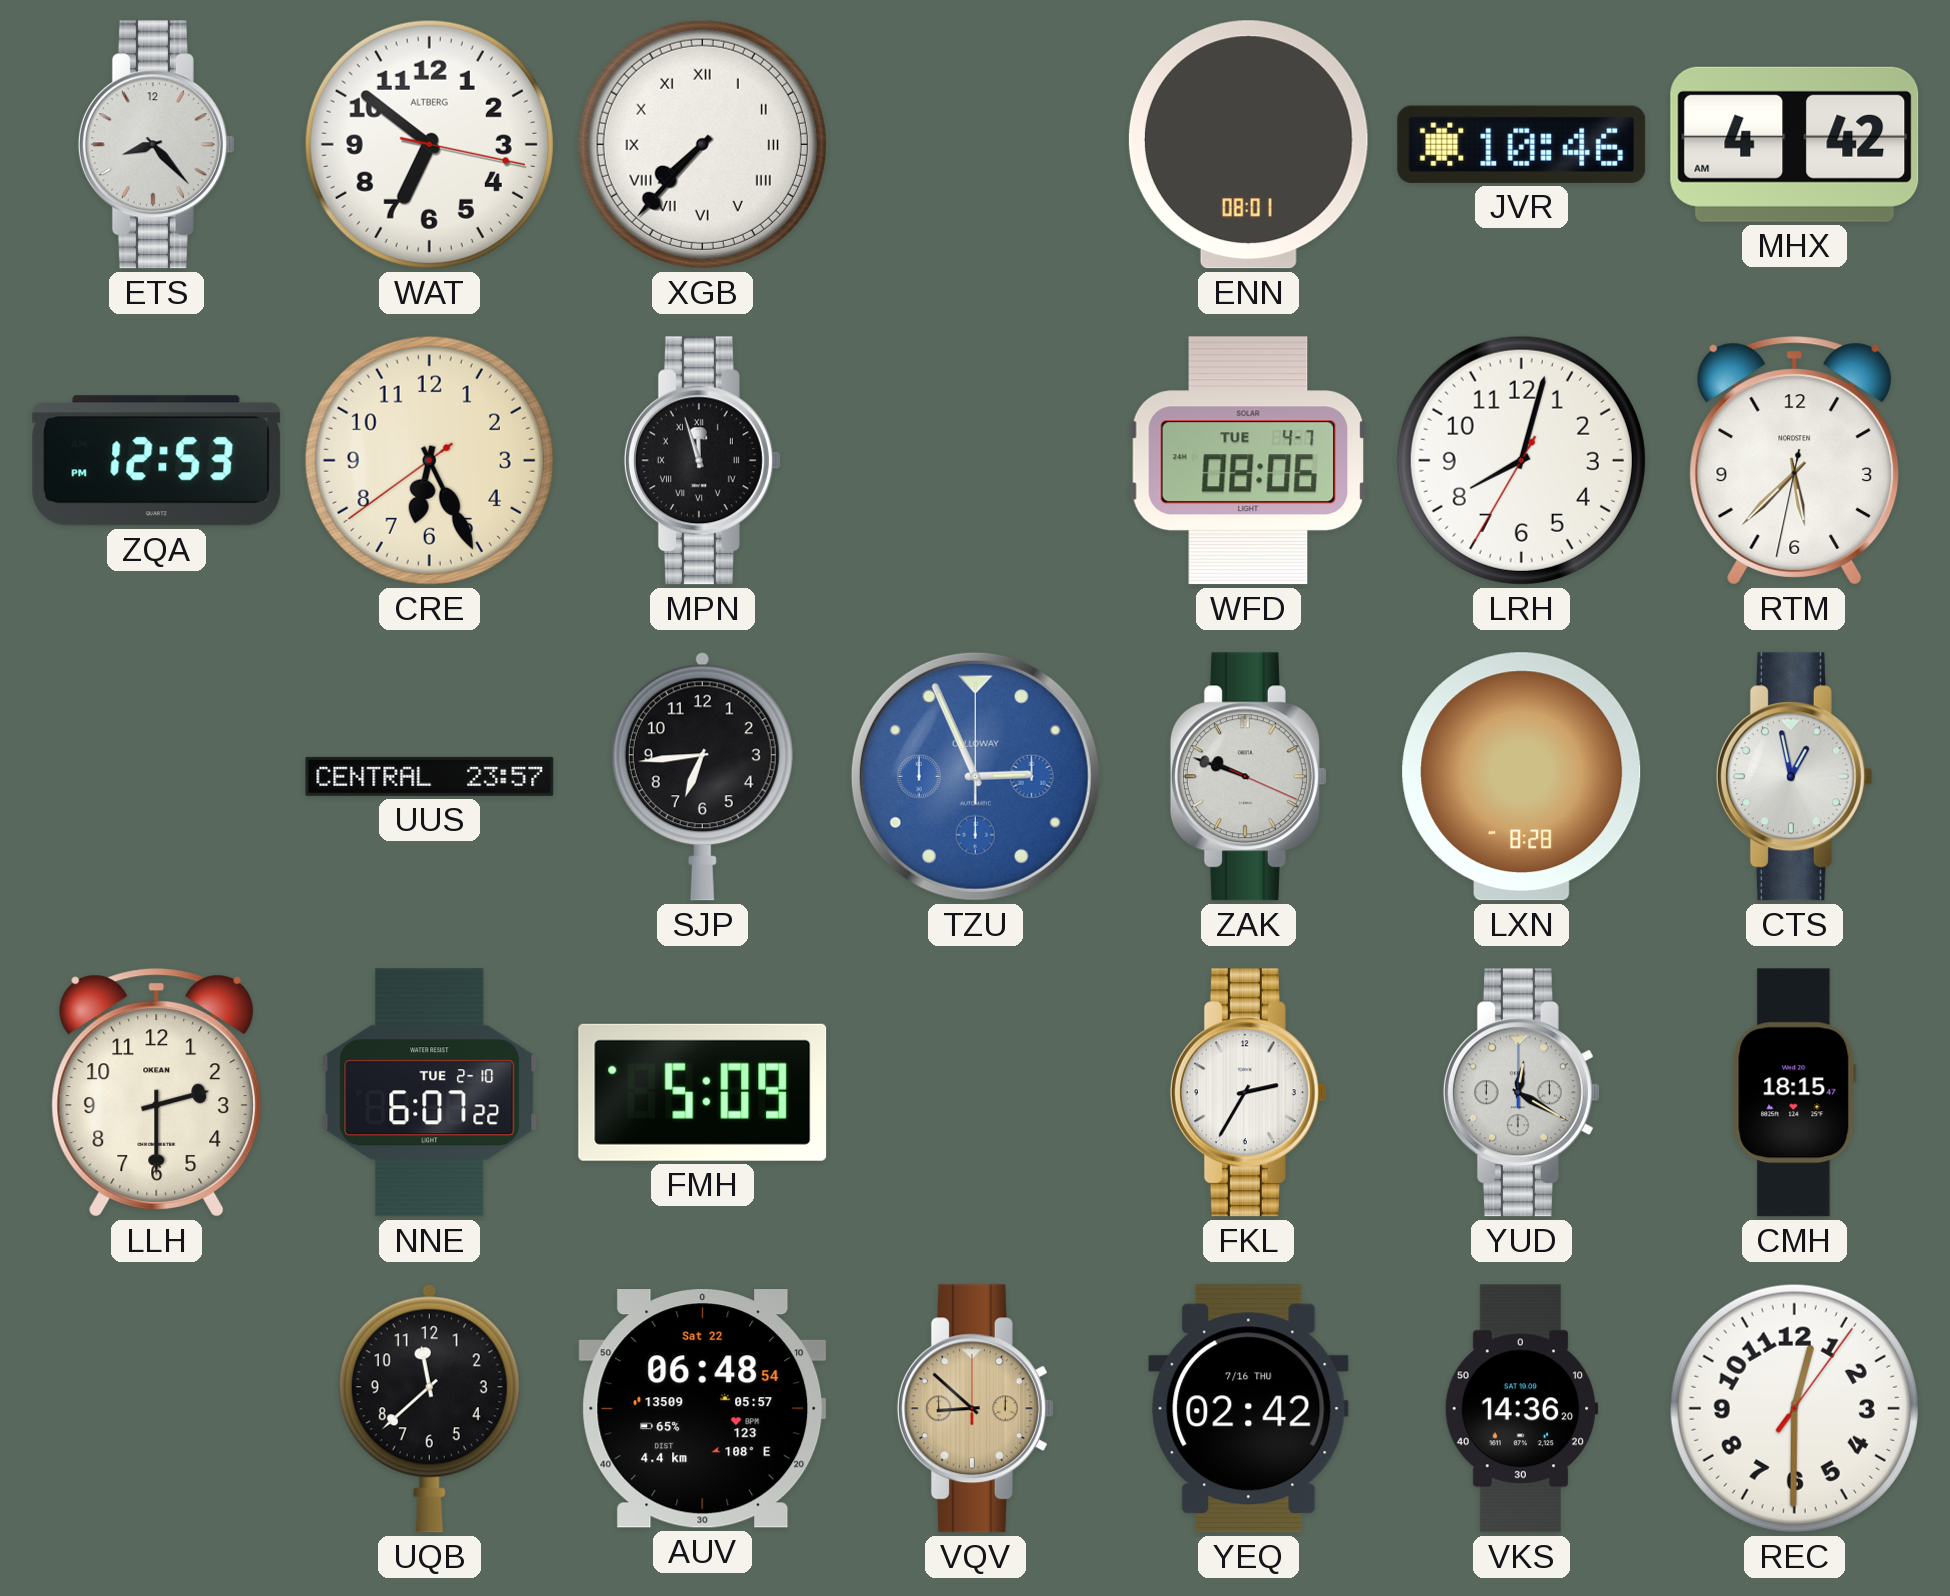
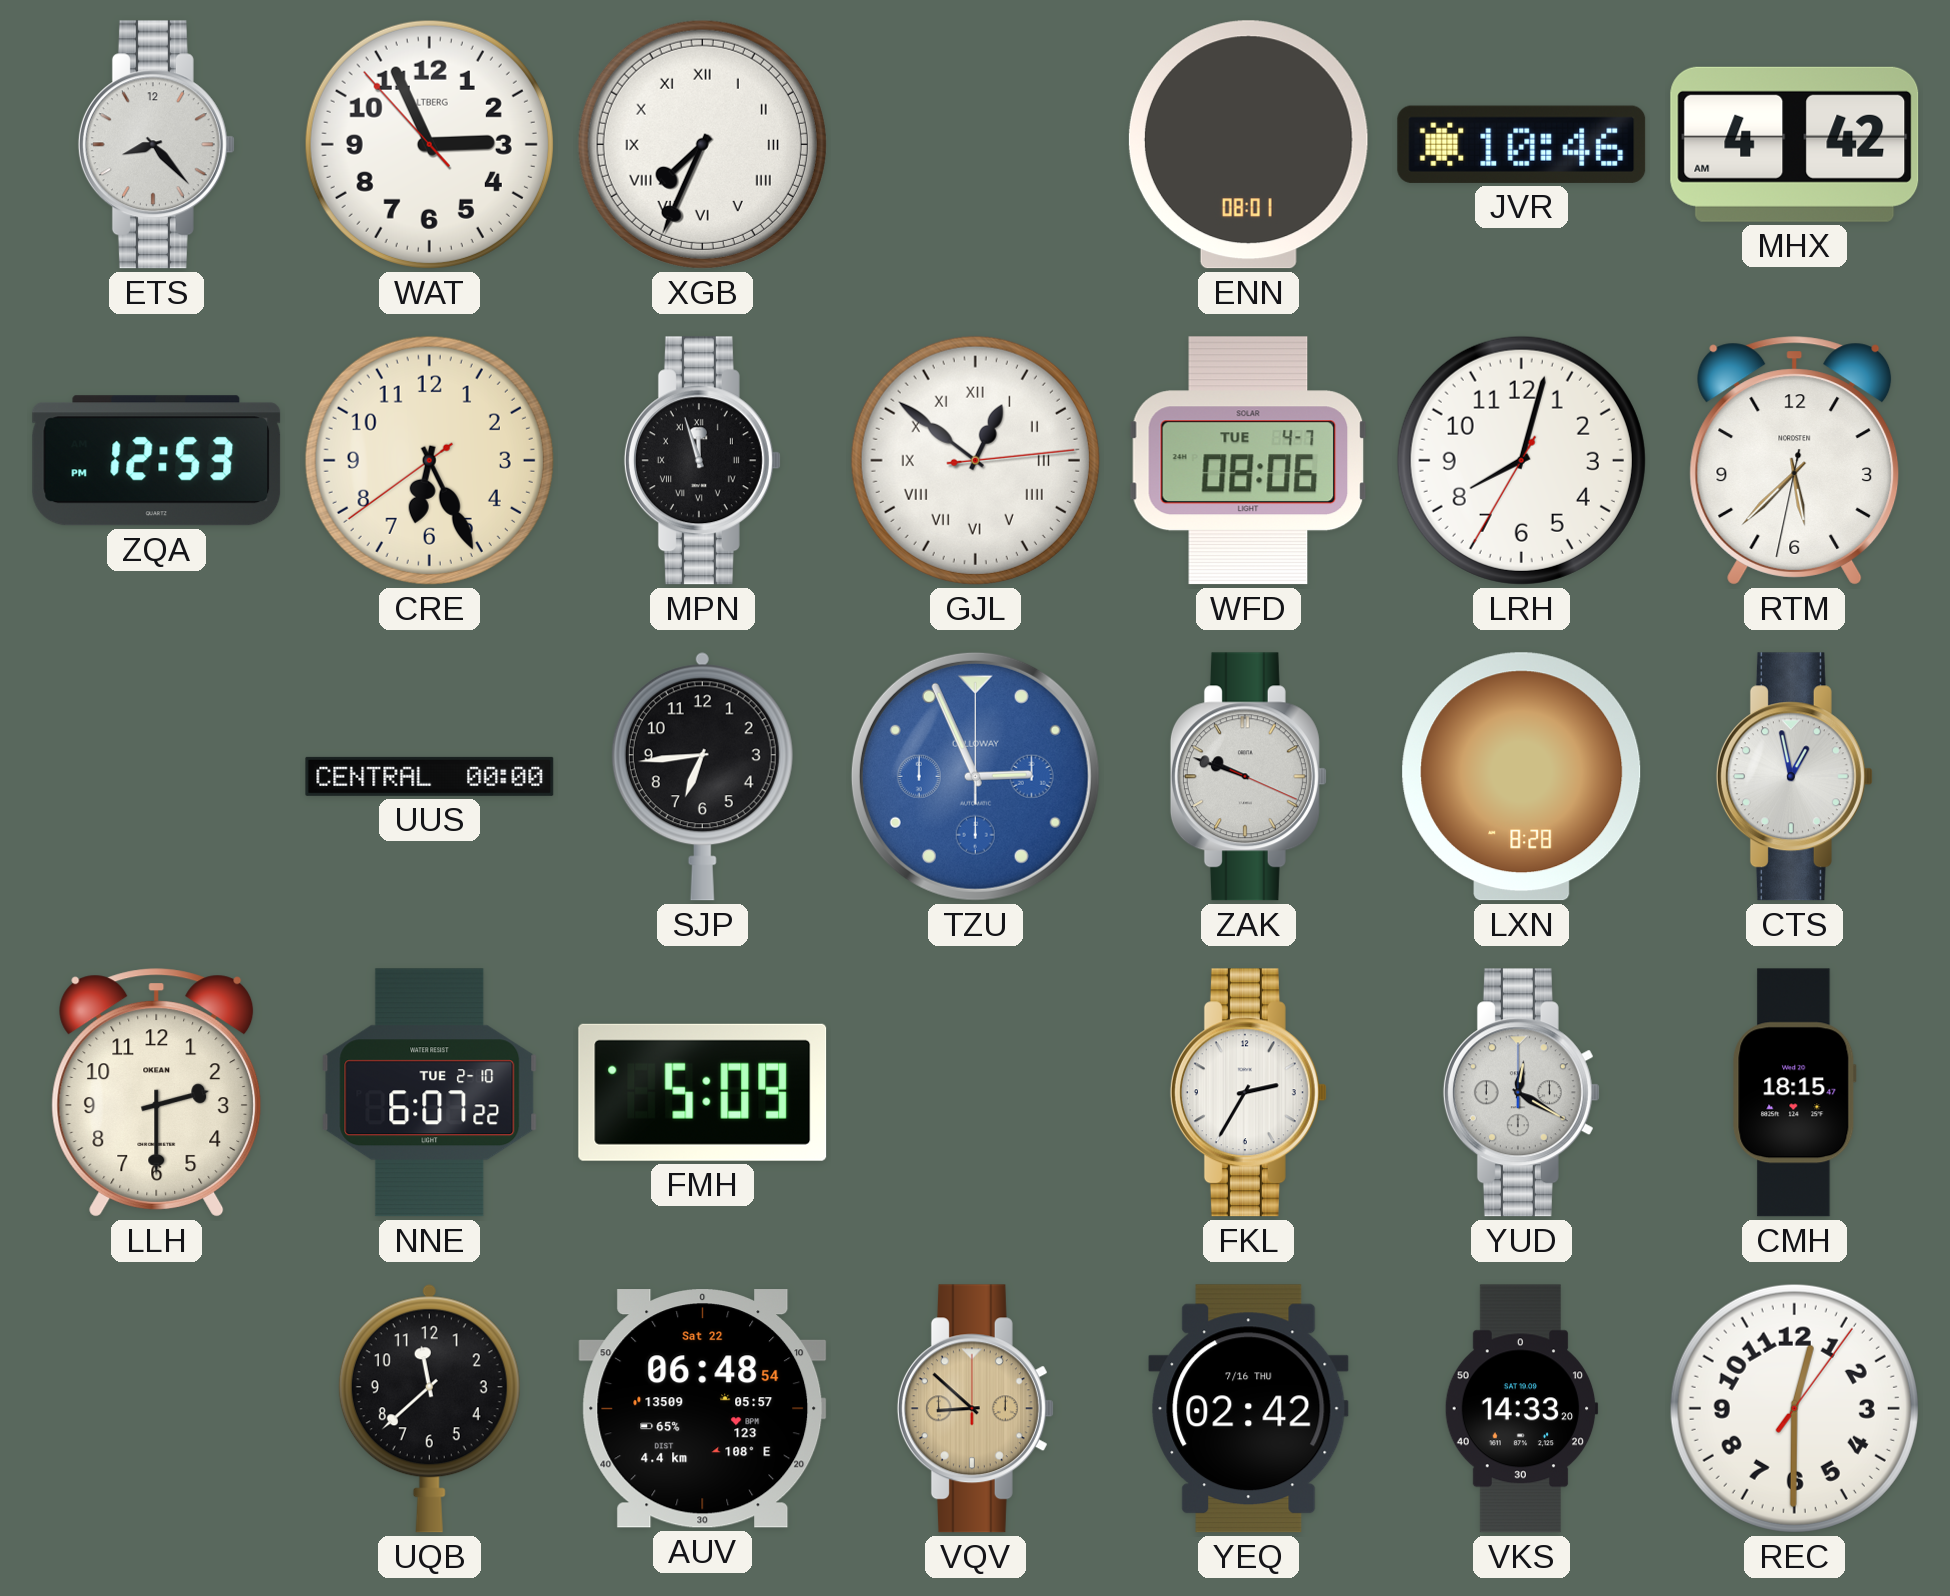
WAT: 6:51 -> 2:55 (429, 144)
XGB: 7:37 -> 7:34 (702, 144)
GJL: none -> 12:51 (975, 460)
UUS: 23:57 -> 00:00 (430, 776)
VKS: 14:36 -> 14:33 (1521, 1409)
